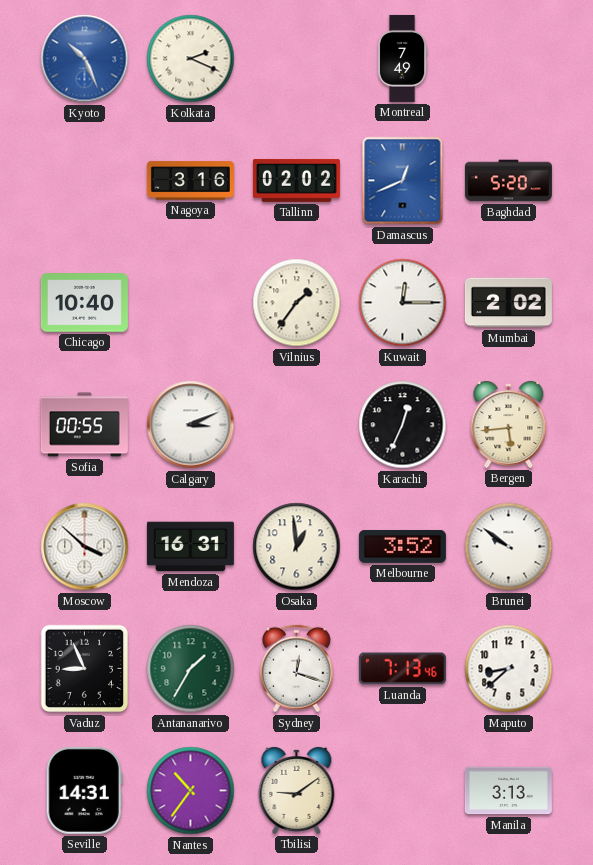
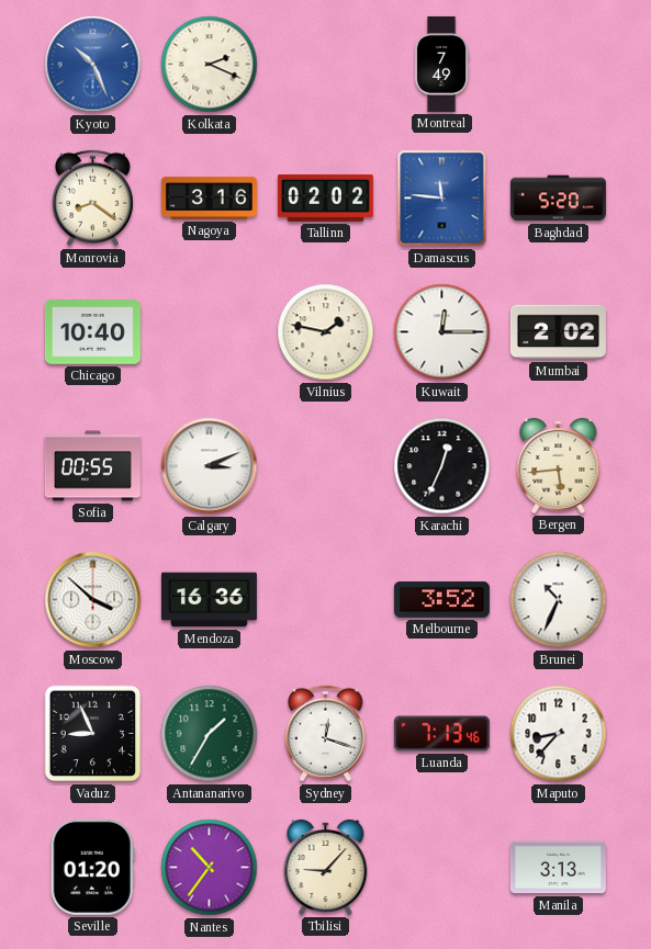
Monrovia: none -> 8:21 (92, 199)
Damascus: 12:41 -> 11:46 (442, 199)
Vilnius: 1:36 -> 1:47 (326, 332)
Mendoza: 16:31 -> 16:36 (209, 600)
Osaka: 12:59 -> none (297, 547)
Brunei: 9:51 -> 10:34 (559, 600)
Maputo: 8:38 -> 8:37 (559, 734)
Seville: 14:31 -> 01:20 (92, 867)
Tbilisi: 9:09 -> 9:07 (326, 868)
